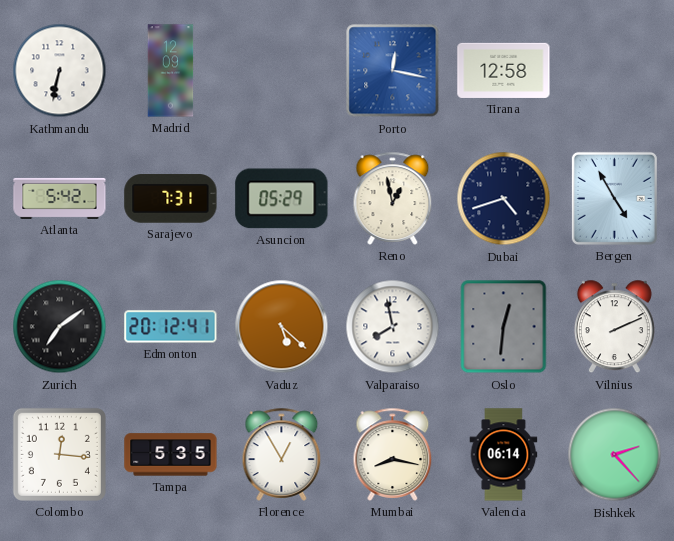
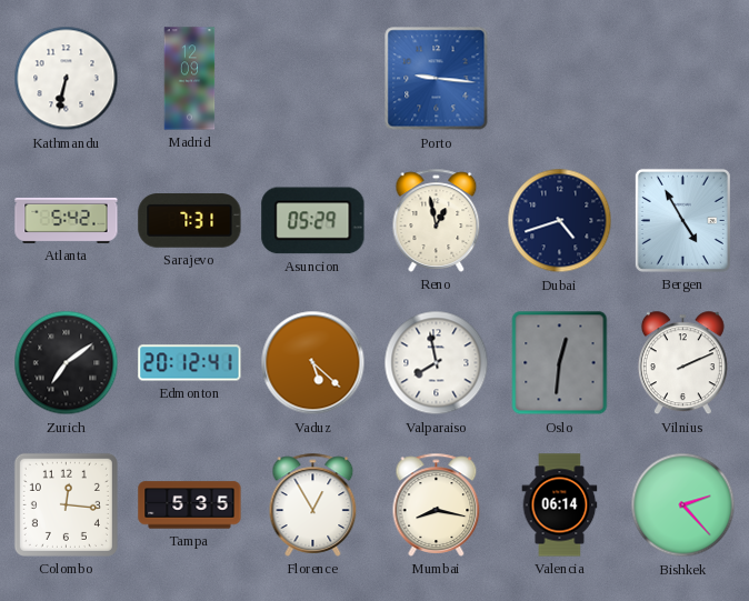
Porto: 12:17 -> 9:16 (437, 79)
Tirana: 12:58 -> none (504, 70)
